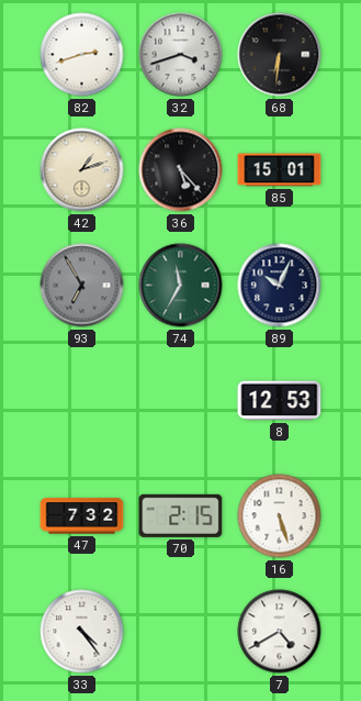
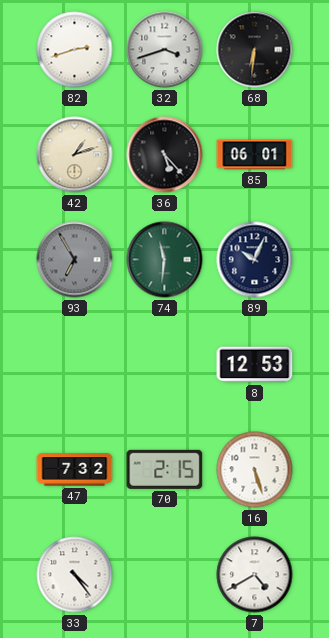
85: 15:01 -> 06:01 (255, 155)
74: 11:35 -> 11:31 (165, 260)
